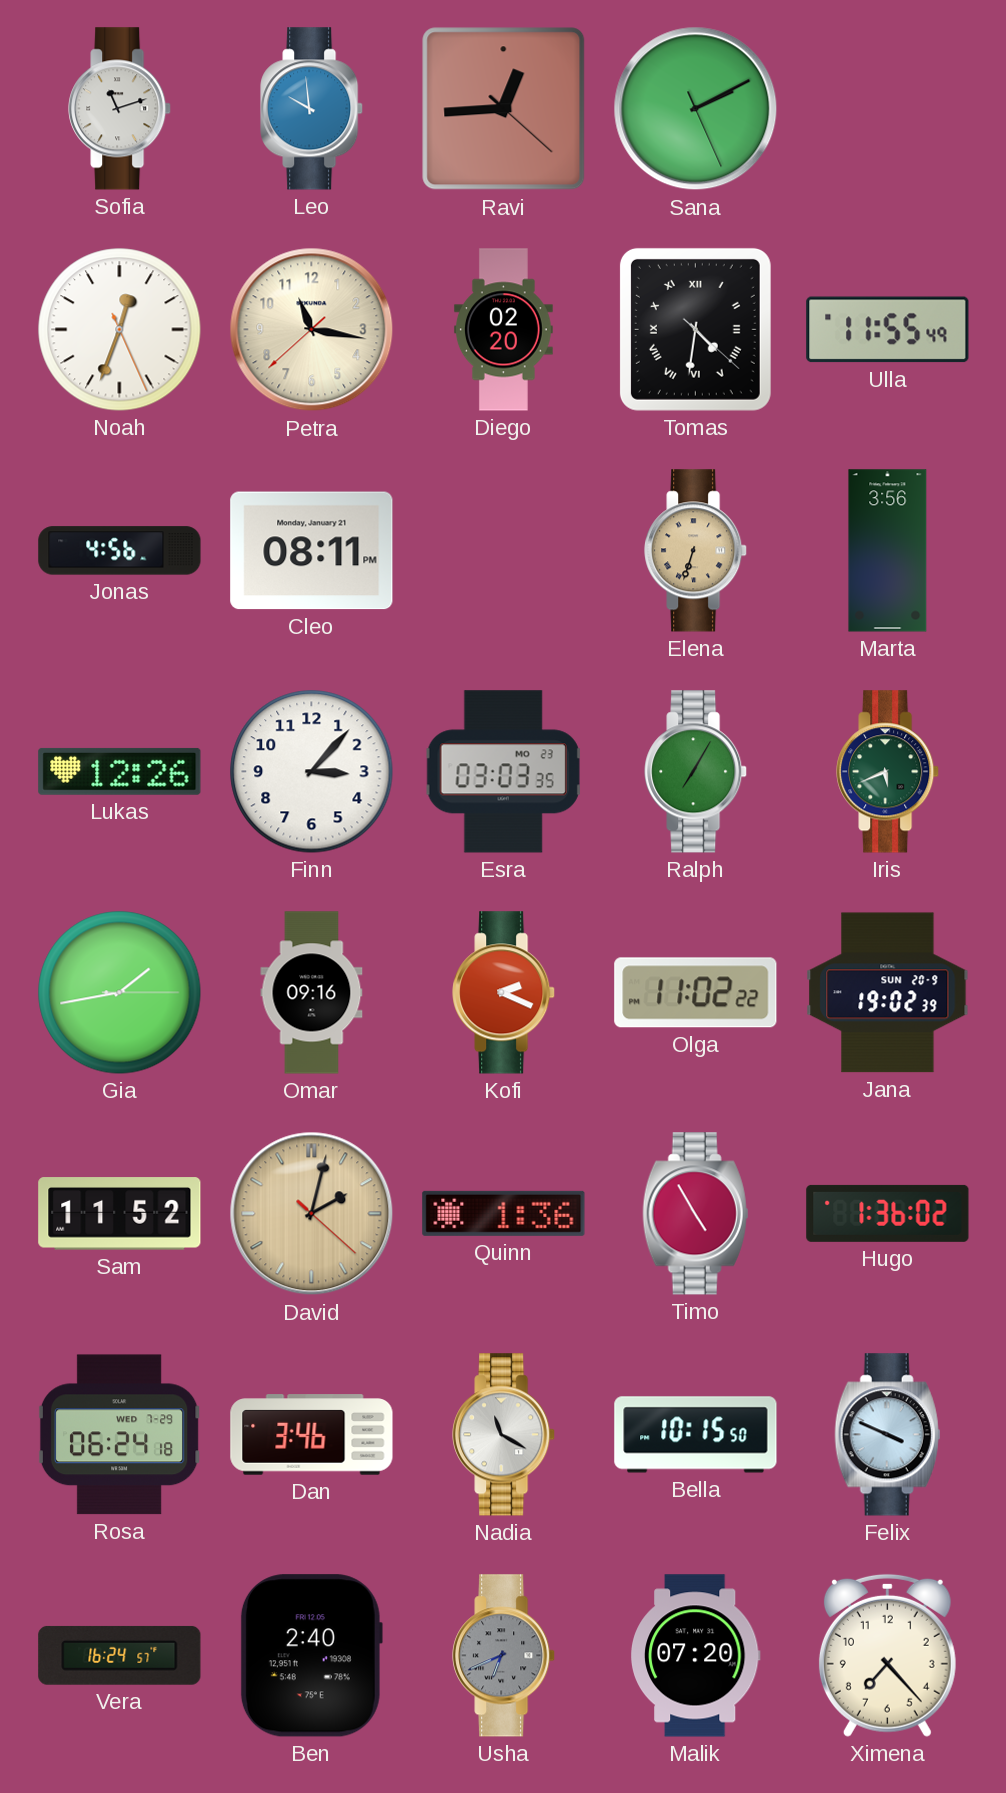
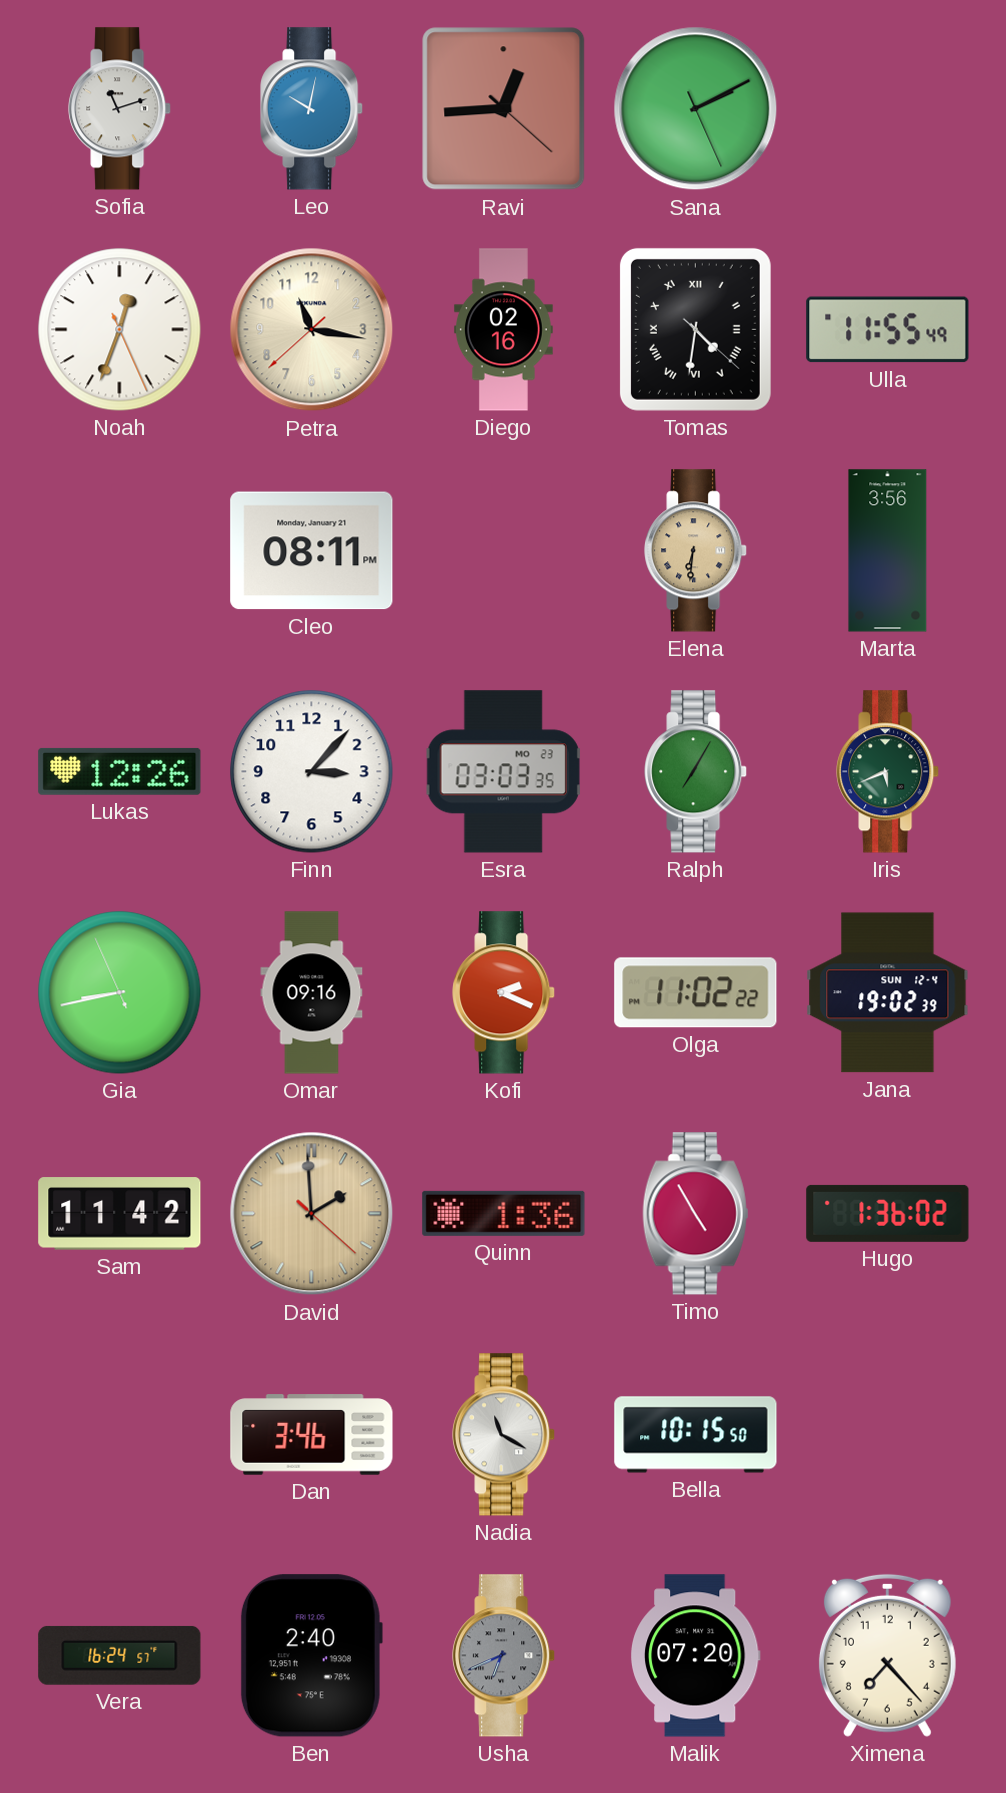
Leo: 9:59 -> 10:02 (312, 109)
Diego: 02:20 -> 02:16 (503, 330)
Jonas: 4:56 -> none (120, 551)
Elena: 6:33 -> 6:31 (696, 551)
Gia: 1:43 -> 8:42 (120, 993)
Jana date: SUN 20-9 -> SUN 12-4 (888, 993)
Sam: 11:52 -> 11:42 (120, 1214)
David: 2:02 -> 1:59 (312, 1214)
Rosa: 06:24 -> none (120, 1435)
Felix: 3:49 -> none (888, 1435)
